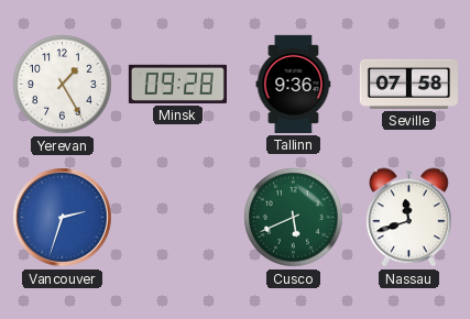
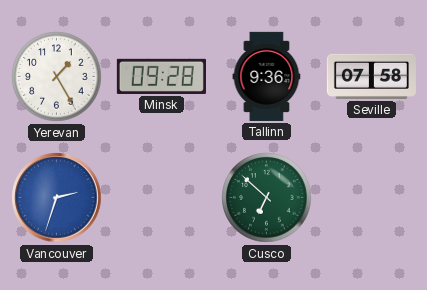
Cusco: 5:41 -> 6:52 (267, 198)
Nassau: 11:42 -> none (409, 218)
